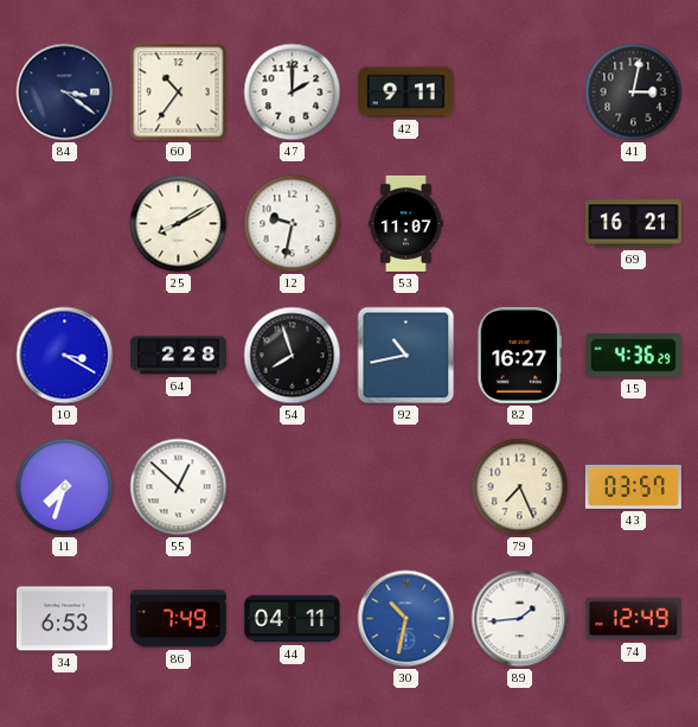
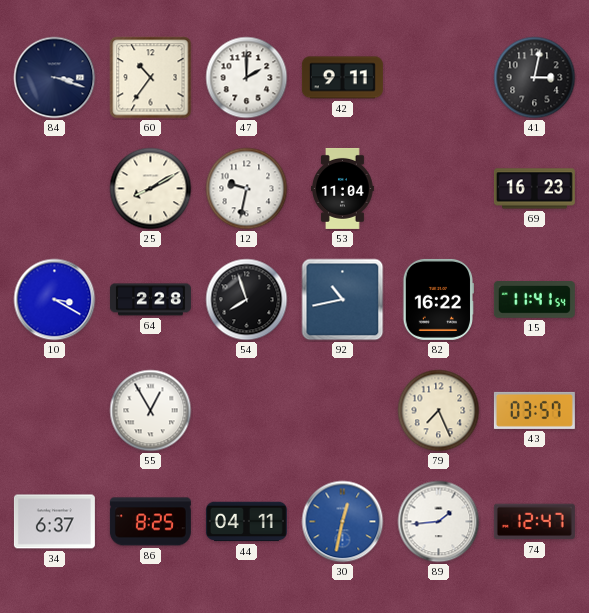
84: 3:21 -> 3:18 (55, 78)
53: 11:07 -> 11:04 (343, 188)
69: 16:21 -> 16:23 (534, 189)
82: 16:27 -> 16:22 (437, 299)
15: 4:36 -> 11:41 (534, 300)
11: 7:33 -> none (65, 487)
55: 12:52 -> 12:55 (151, 411)
34: 6:53 -> 6:37 (54, 522)
86: 7:49 -> 8:25 (150, 522)
30: 10:32 -> 12:32 (343, 522)
74: 12:49 -> 12:47 (534, 522)
